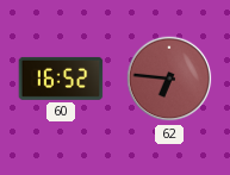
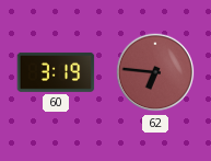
60: 16:52 -> 3:19 (56, 72)
